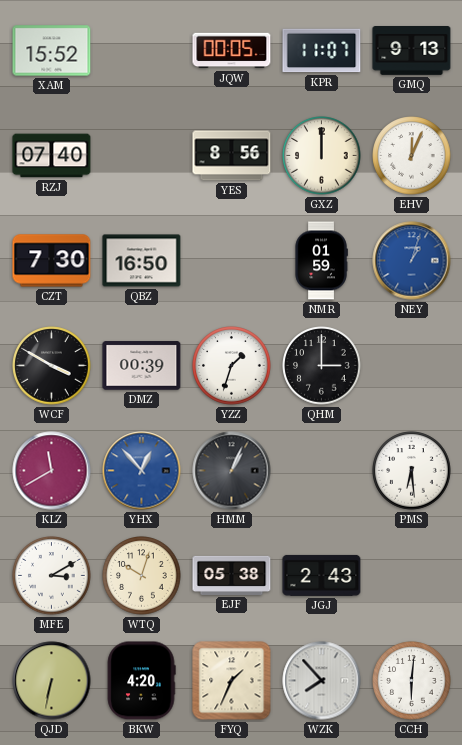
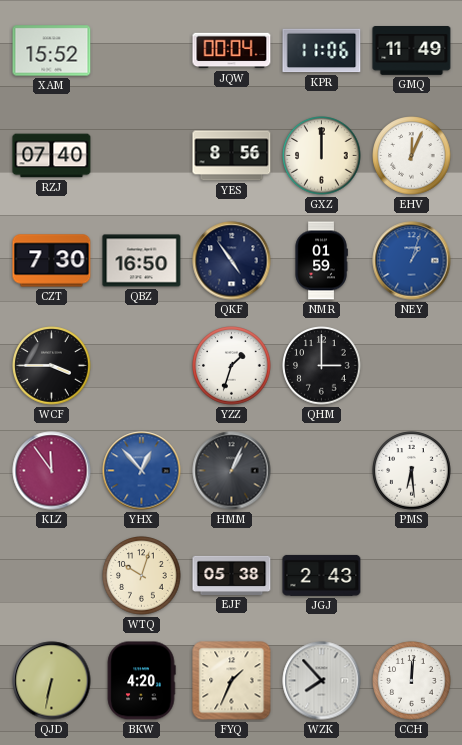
JQW: 00:05 -> 00:04 (232, 51)
KPR: 11:07 -> 11:06 (322, 51)
GMQ: 9:13 -> 11:49 (412, 51)
QKF: none -> 4:54 (232, 261)
WCF: 3:50 -> 3:45 (52, 366)
DMZ: 00:39 -> none (142, 366)
KLZ: 11:40 -> 11:54 (52, 471)
MFE: 3:10 -> none (52, 576)
CCH: 6:01 -> 12:01 (412, 681)
